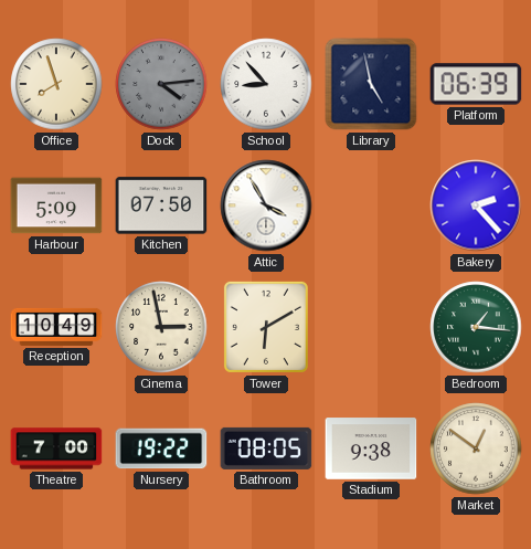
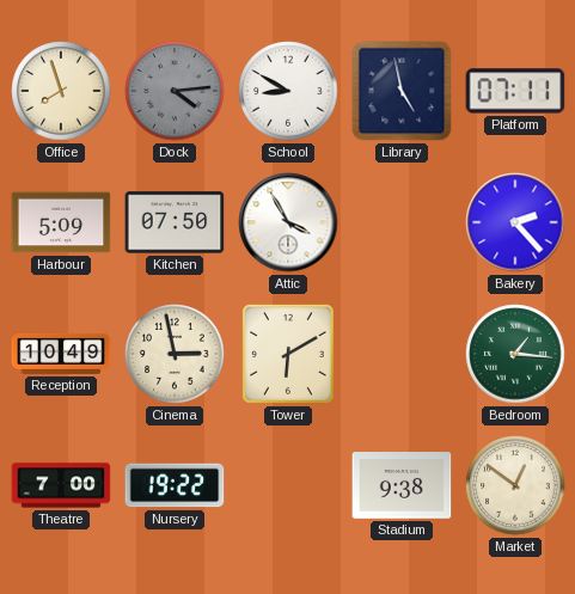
School: 8:53 -> 8:50 (288, 91)
Platform: 06:39 -> 07:11 (515, 91)
Bathroom: 08:05 -> none (266, 448)
